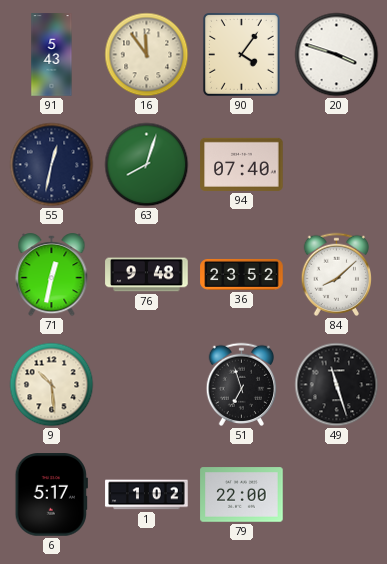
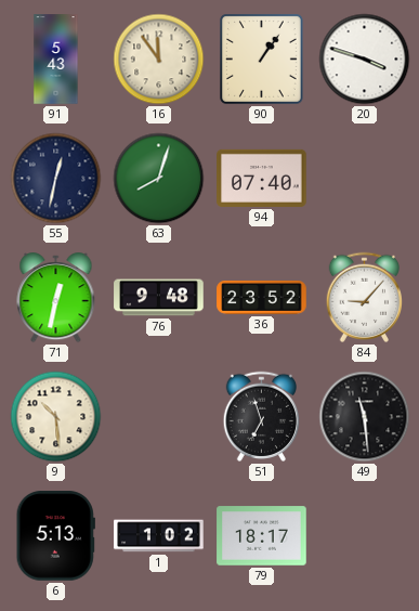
90: 4:06 -> 1:06 (261, 60)
84: 8:08 -> 9:07 (365, 297)
49: 11:27 -> 11:29 (365, 417)
6: 5:17 -> 5:13 (55, 536)
79: 22:00 -> 18:17 (262, 536)
